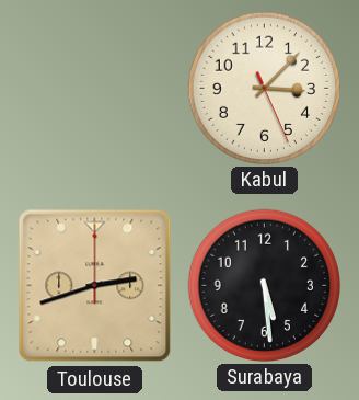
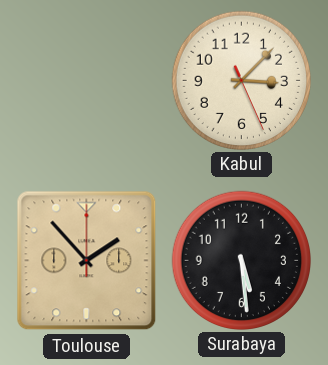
Toulouse: 2:42 -> 1:53 (87, 261)
